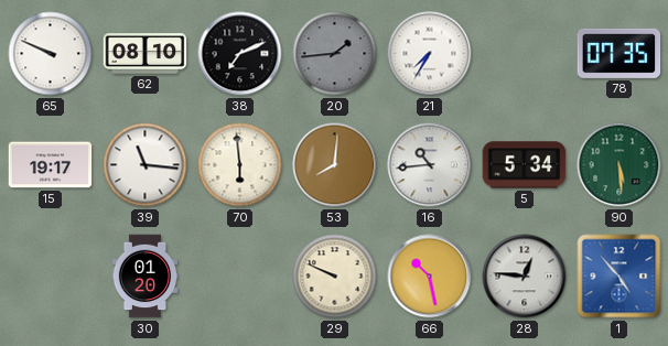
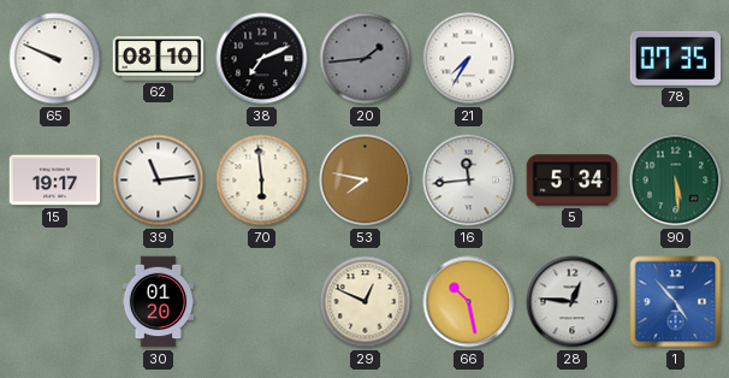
39: 11:16 -> 11:14 (159, 181)
53: 8:01 -> 7:47 (366, 181)
16: 10:44 -> 11:44 (469, 181)
29: 9:49 -> 12:49 (366, 302)
